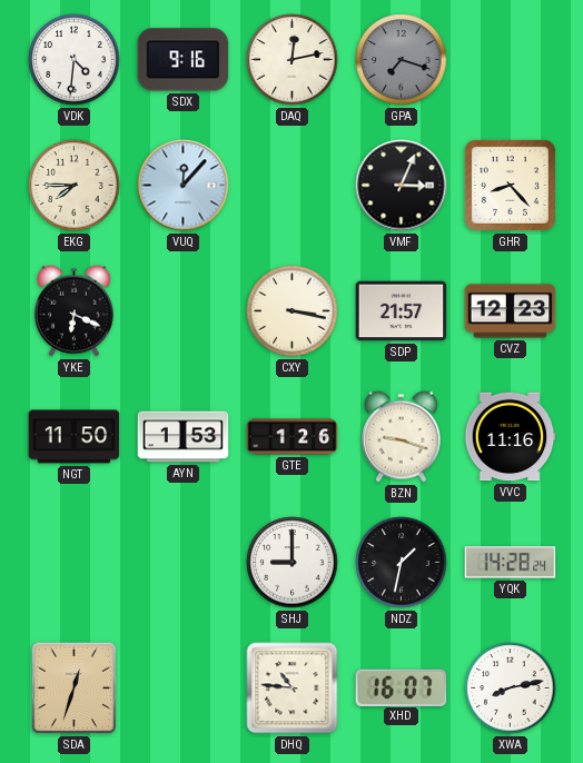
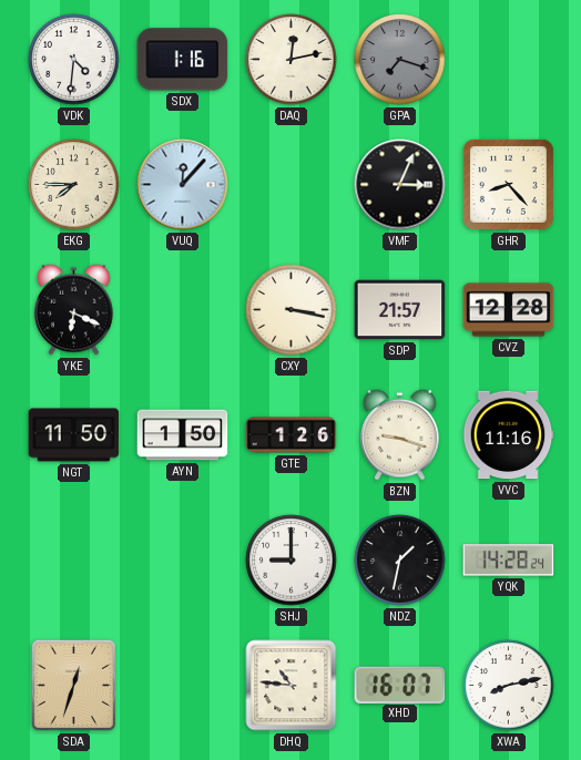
SDX: 9:16 -> 1:16 (183, 60)
CVZ: 12:23 -> 12:28 (509, 310)
AYN: 1:53 -> 1:50 (183, 435)
